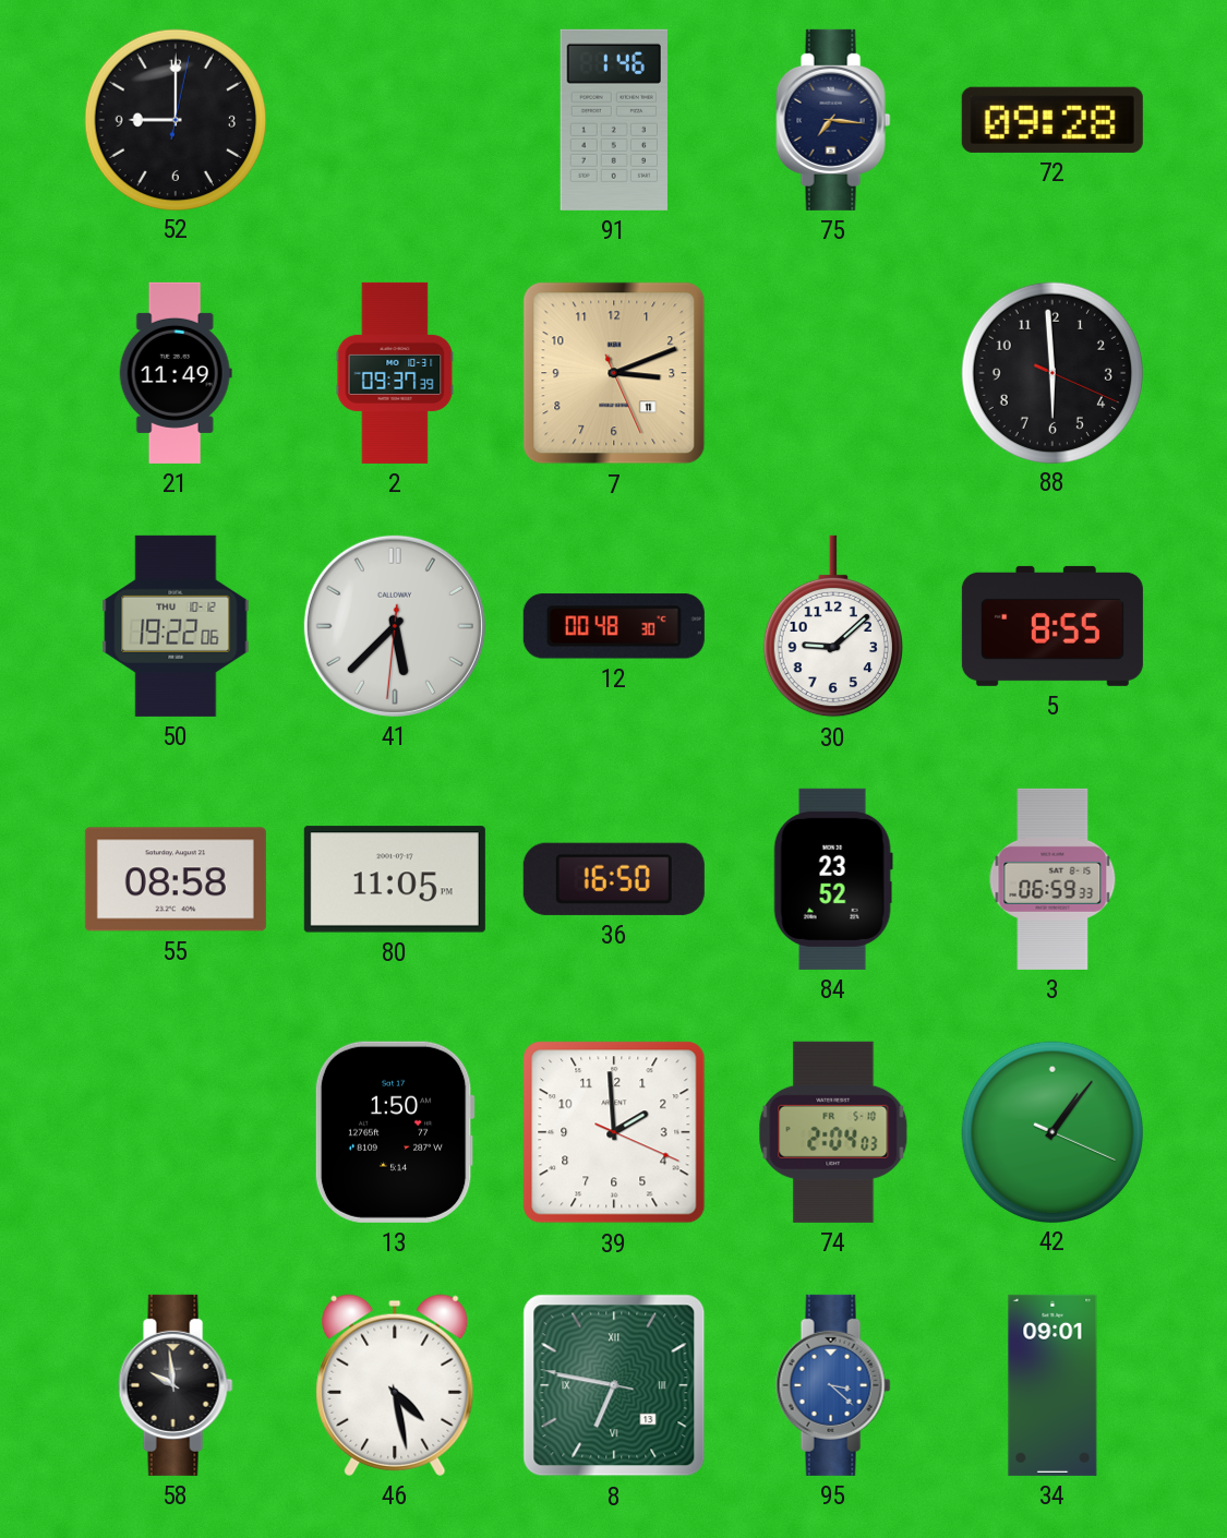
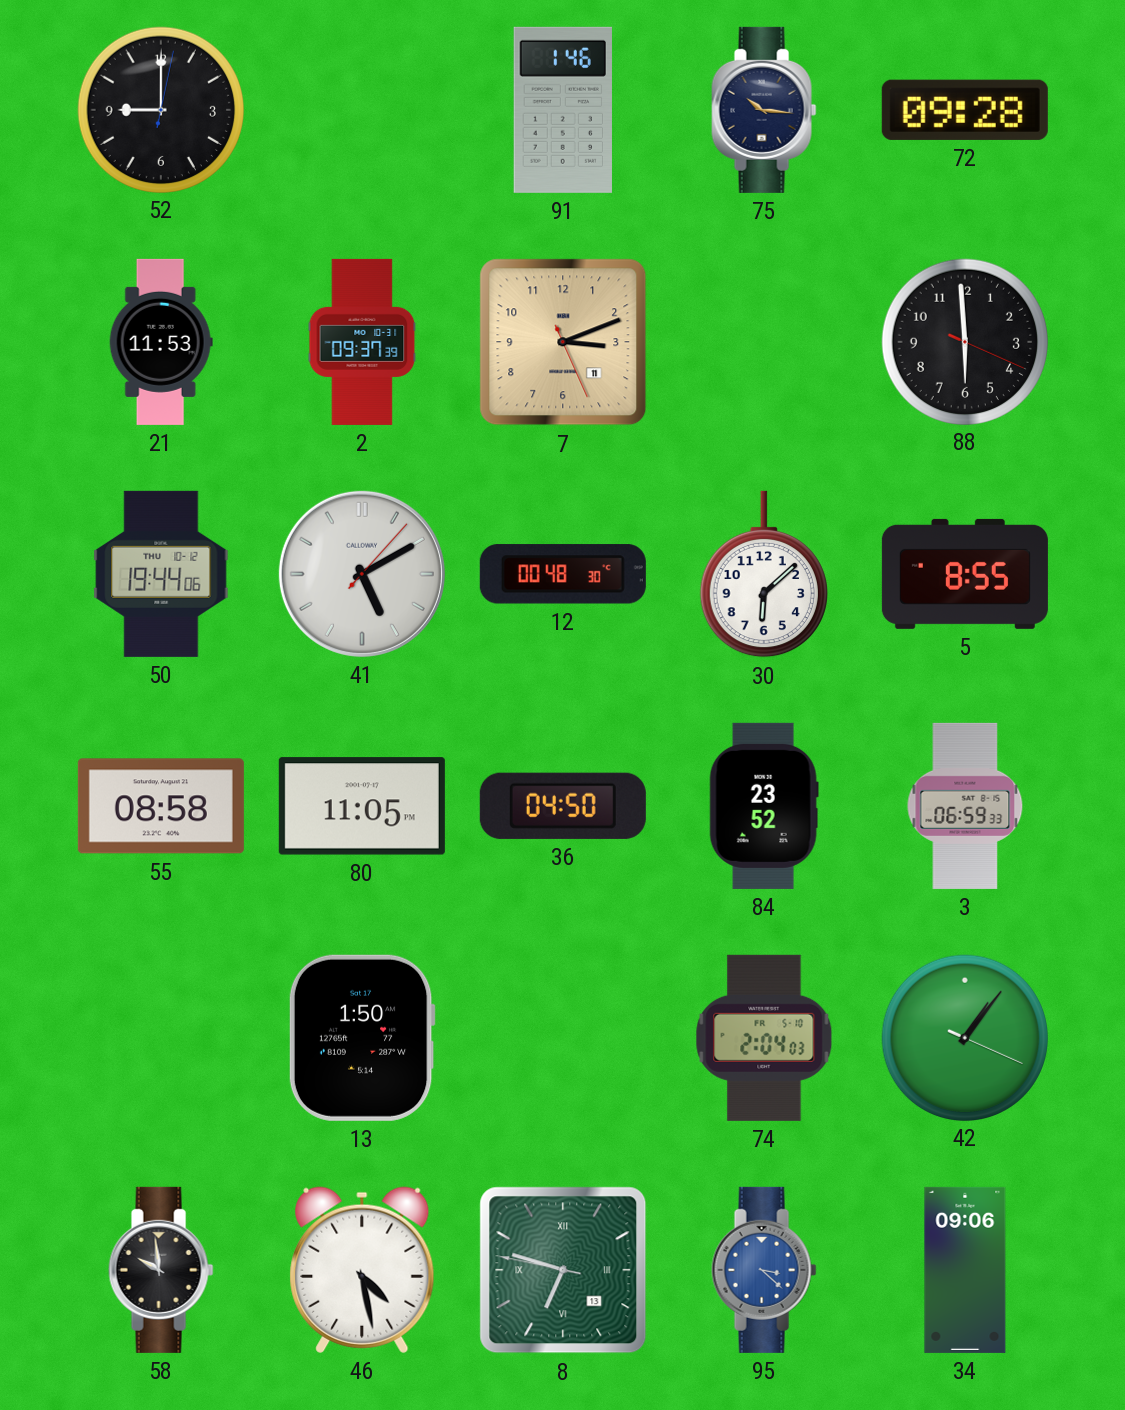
75: 7:16 -> 10:16 (764, 110)
21: 11:49 -> 11:53 (161, 342)
50: 19:22 -> 19:44 (161, 574)
41: 5:37 -> 5:10 (362, 574)
30: 9:08 -> 6:08 (764, 574)
36: 16:50 -> 04:50 (563, 806)
39: 1:59 -> none (614, 1132)
8: 6:46 -> 6:47 (563, 1270)
34: 09:01 -> 09:06 (965, 1270)
